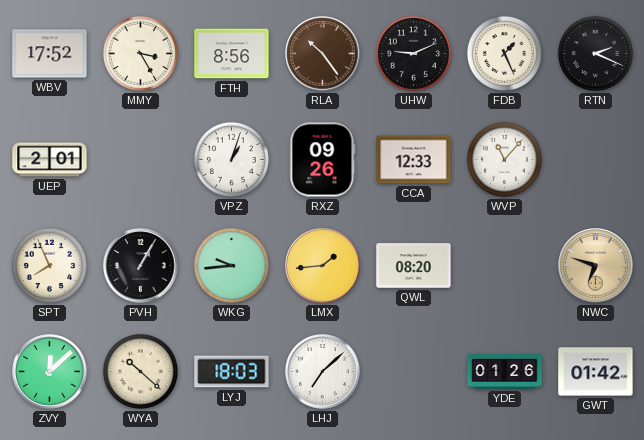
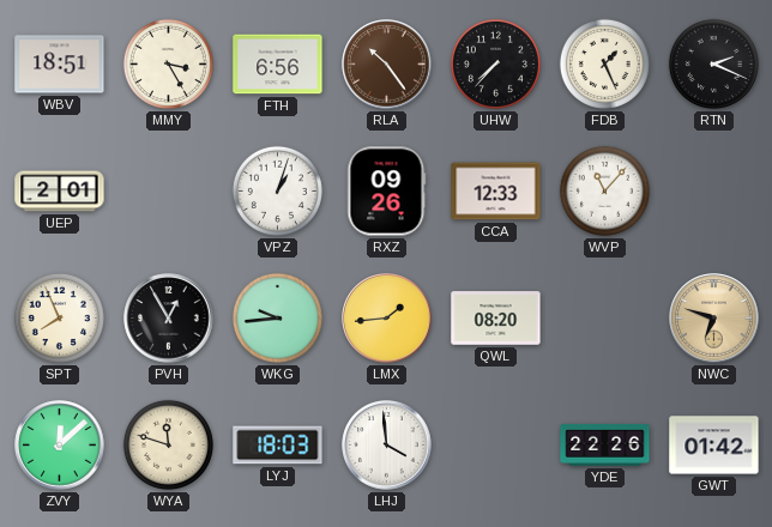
WBV: 17:52 -> 18:51 (60, 65)
FTH: 8:56 -> 6:56 (278, 65)
UHW: 9:11 -> 7:37 (495, 63)
PVH: 1:05 -> 12:55 (169, 319)
WYA: 10:22 -> 11:48 (168, 444)
LHJ: 7:08 -> 3:59 (387, 446)
YDE: 01:26 -> 22:26 (605, 444)
